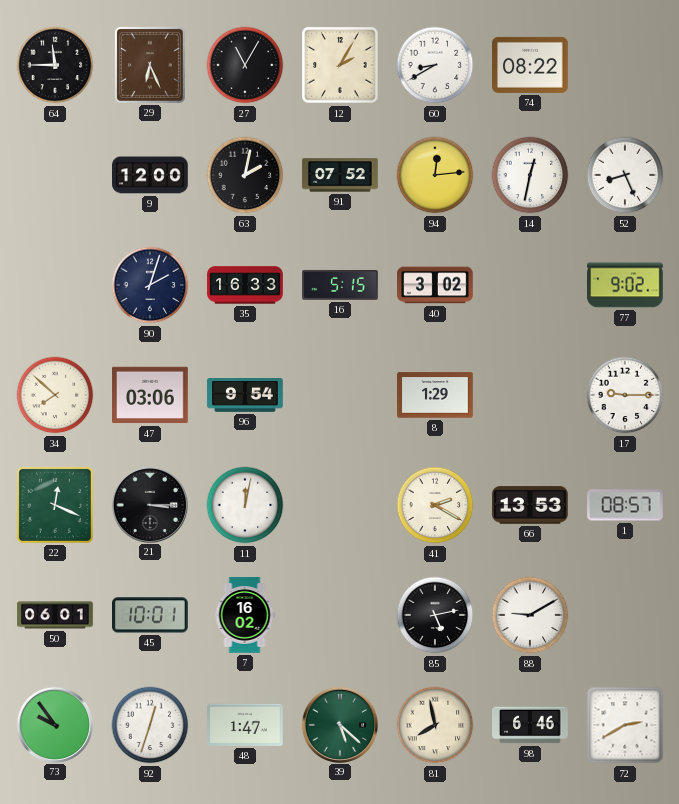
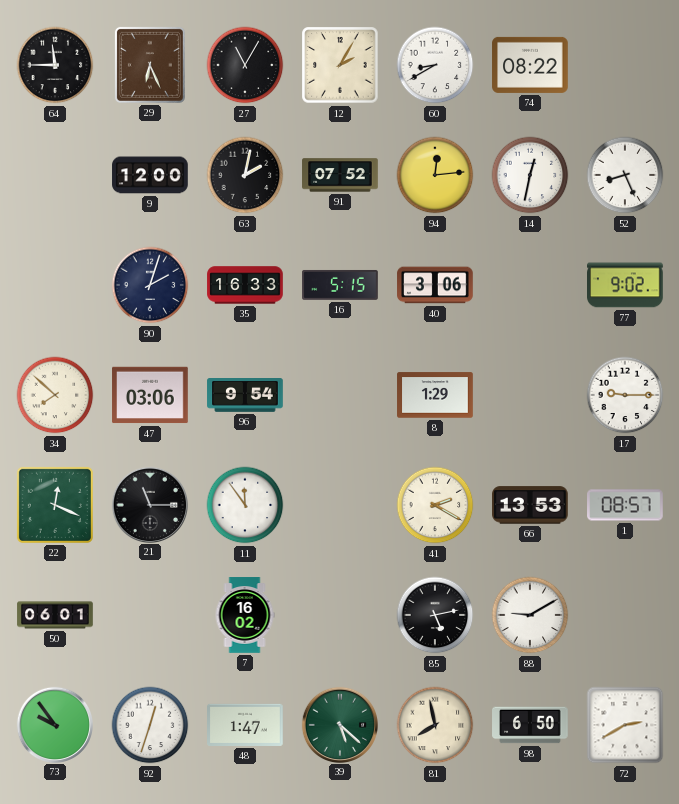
40: 3:02 -> 3:06 (435, 285)
21: 3:15 -> 11:15 (149, 504)
11: 12:02 -> 11:54 (245, 505)
45: 10:01 -> none (151, 615)
98: 6:46 -> 6:50 (530, 725)
